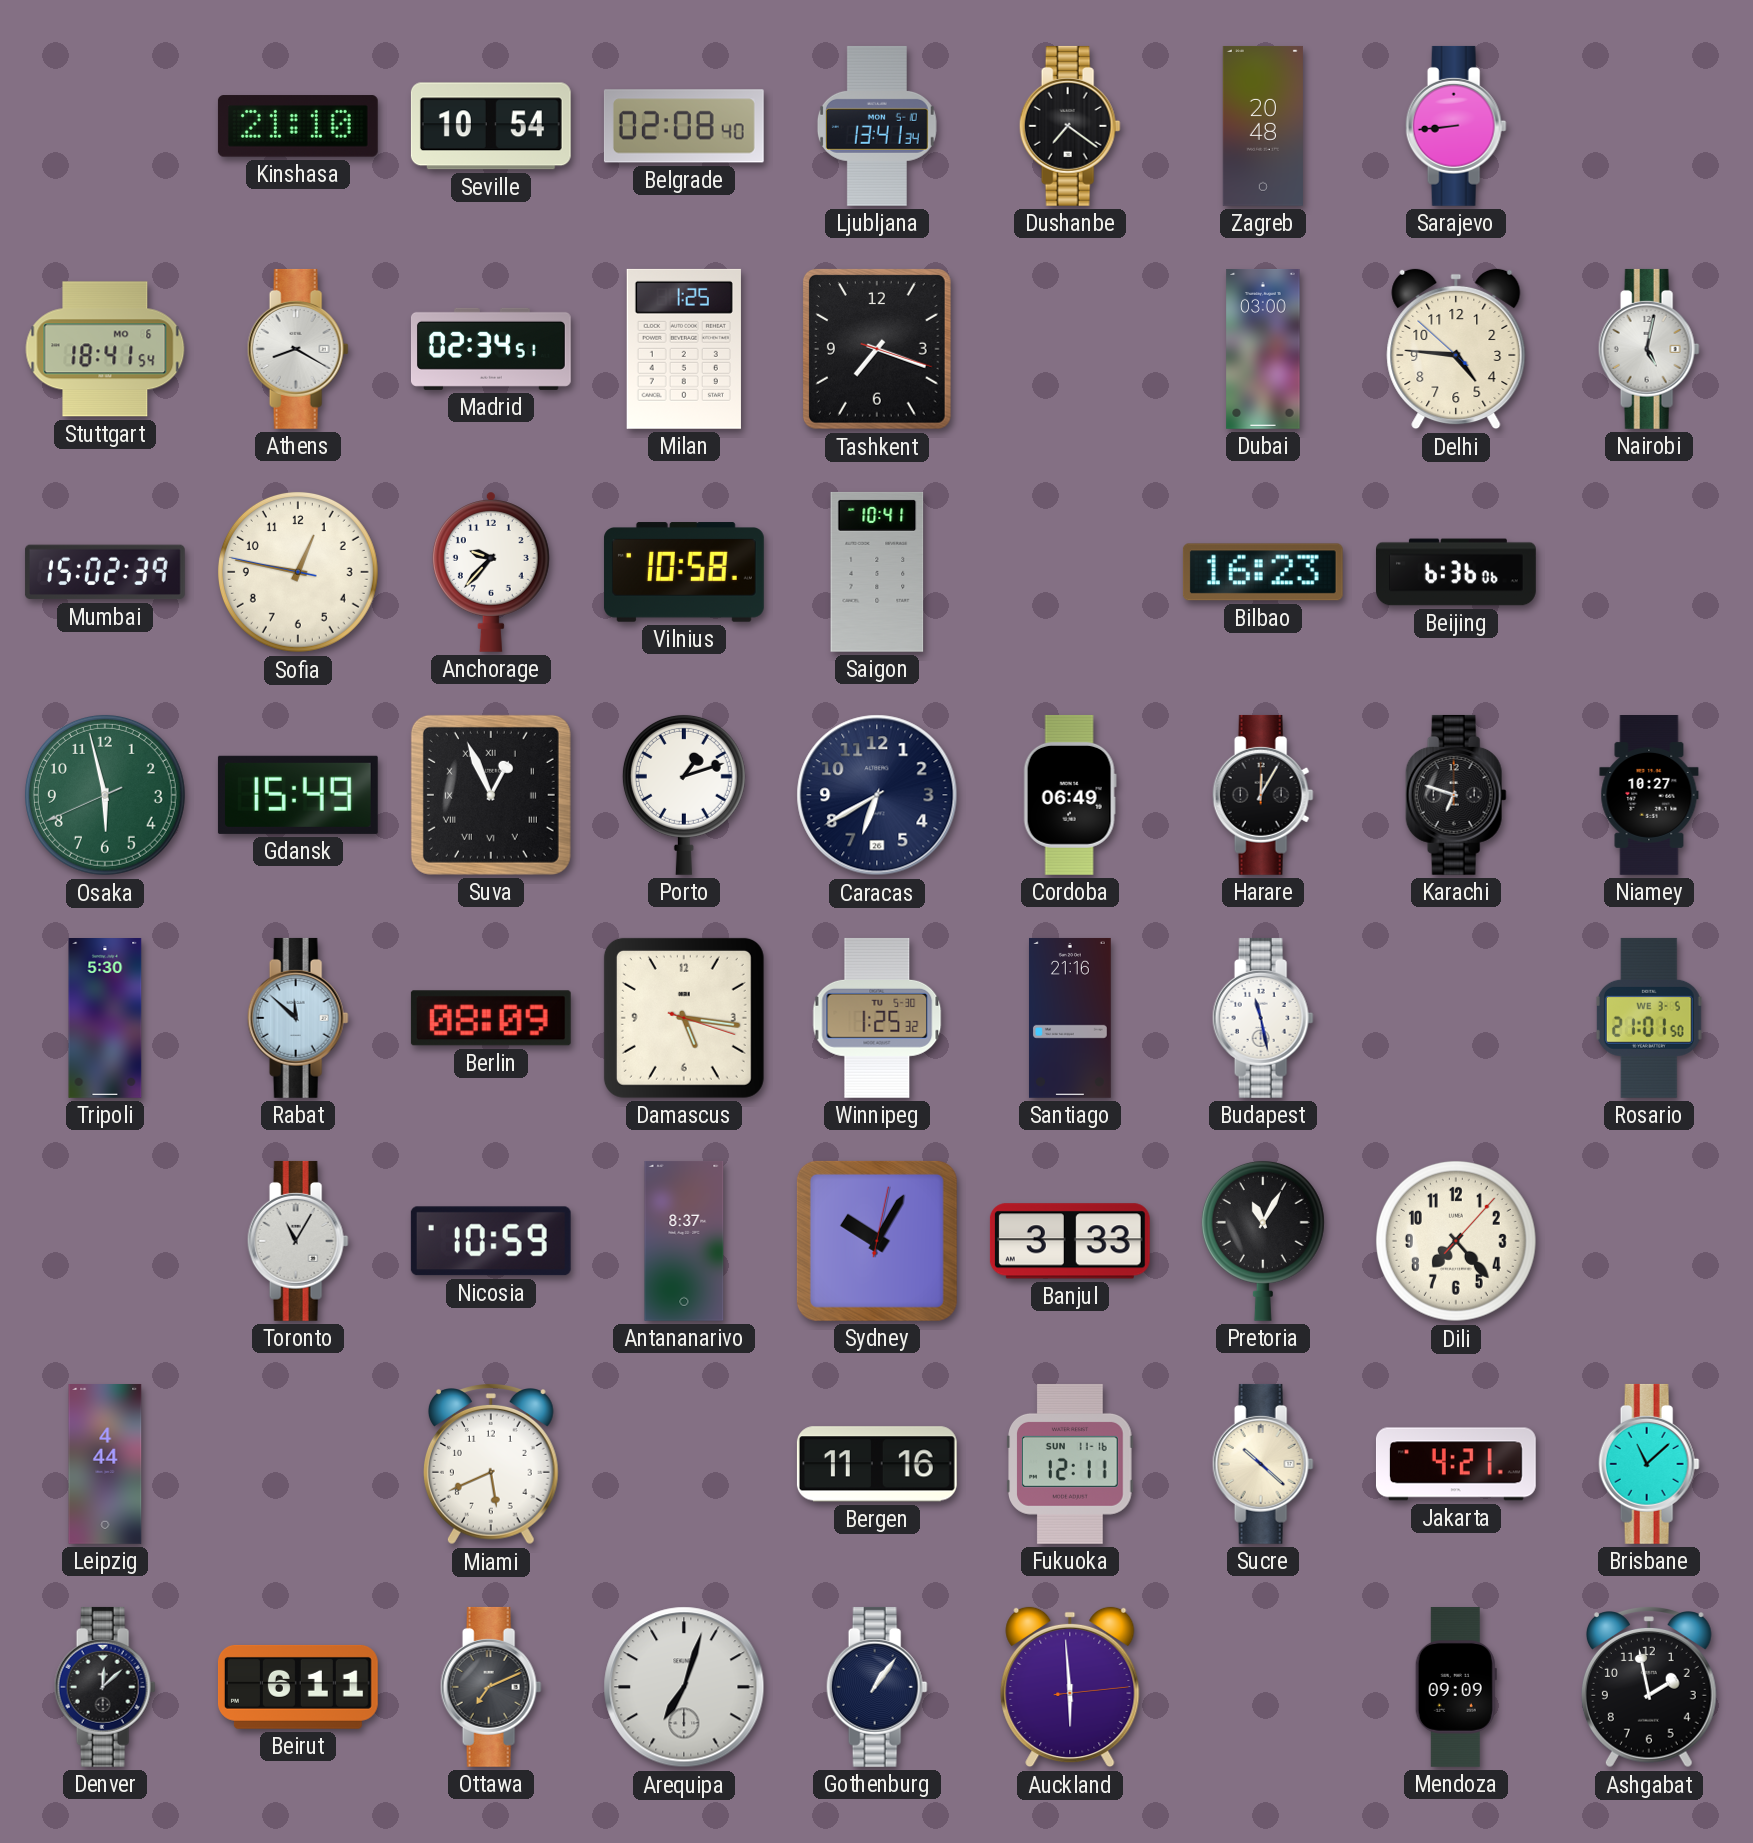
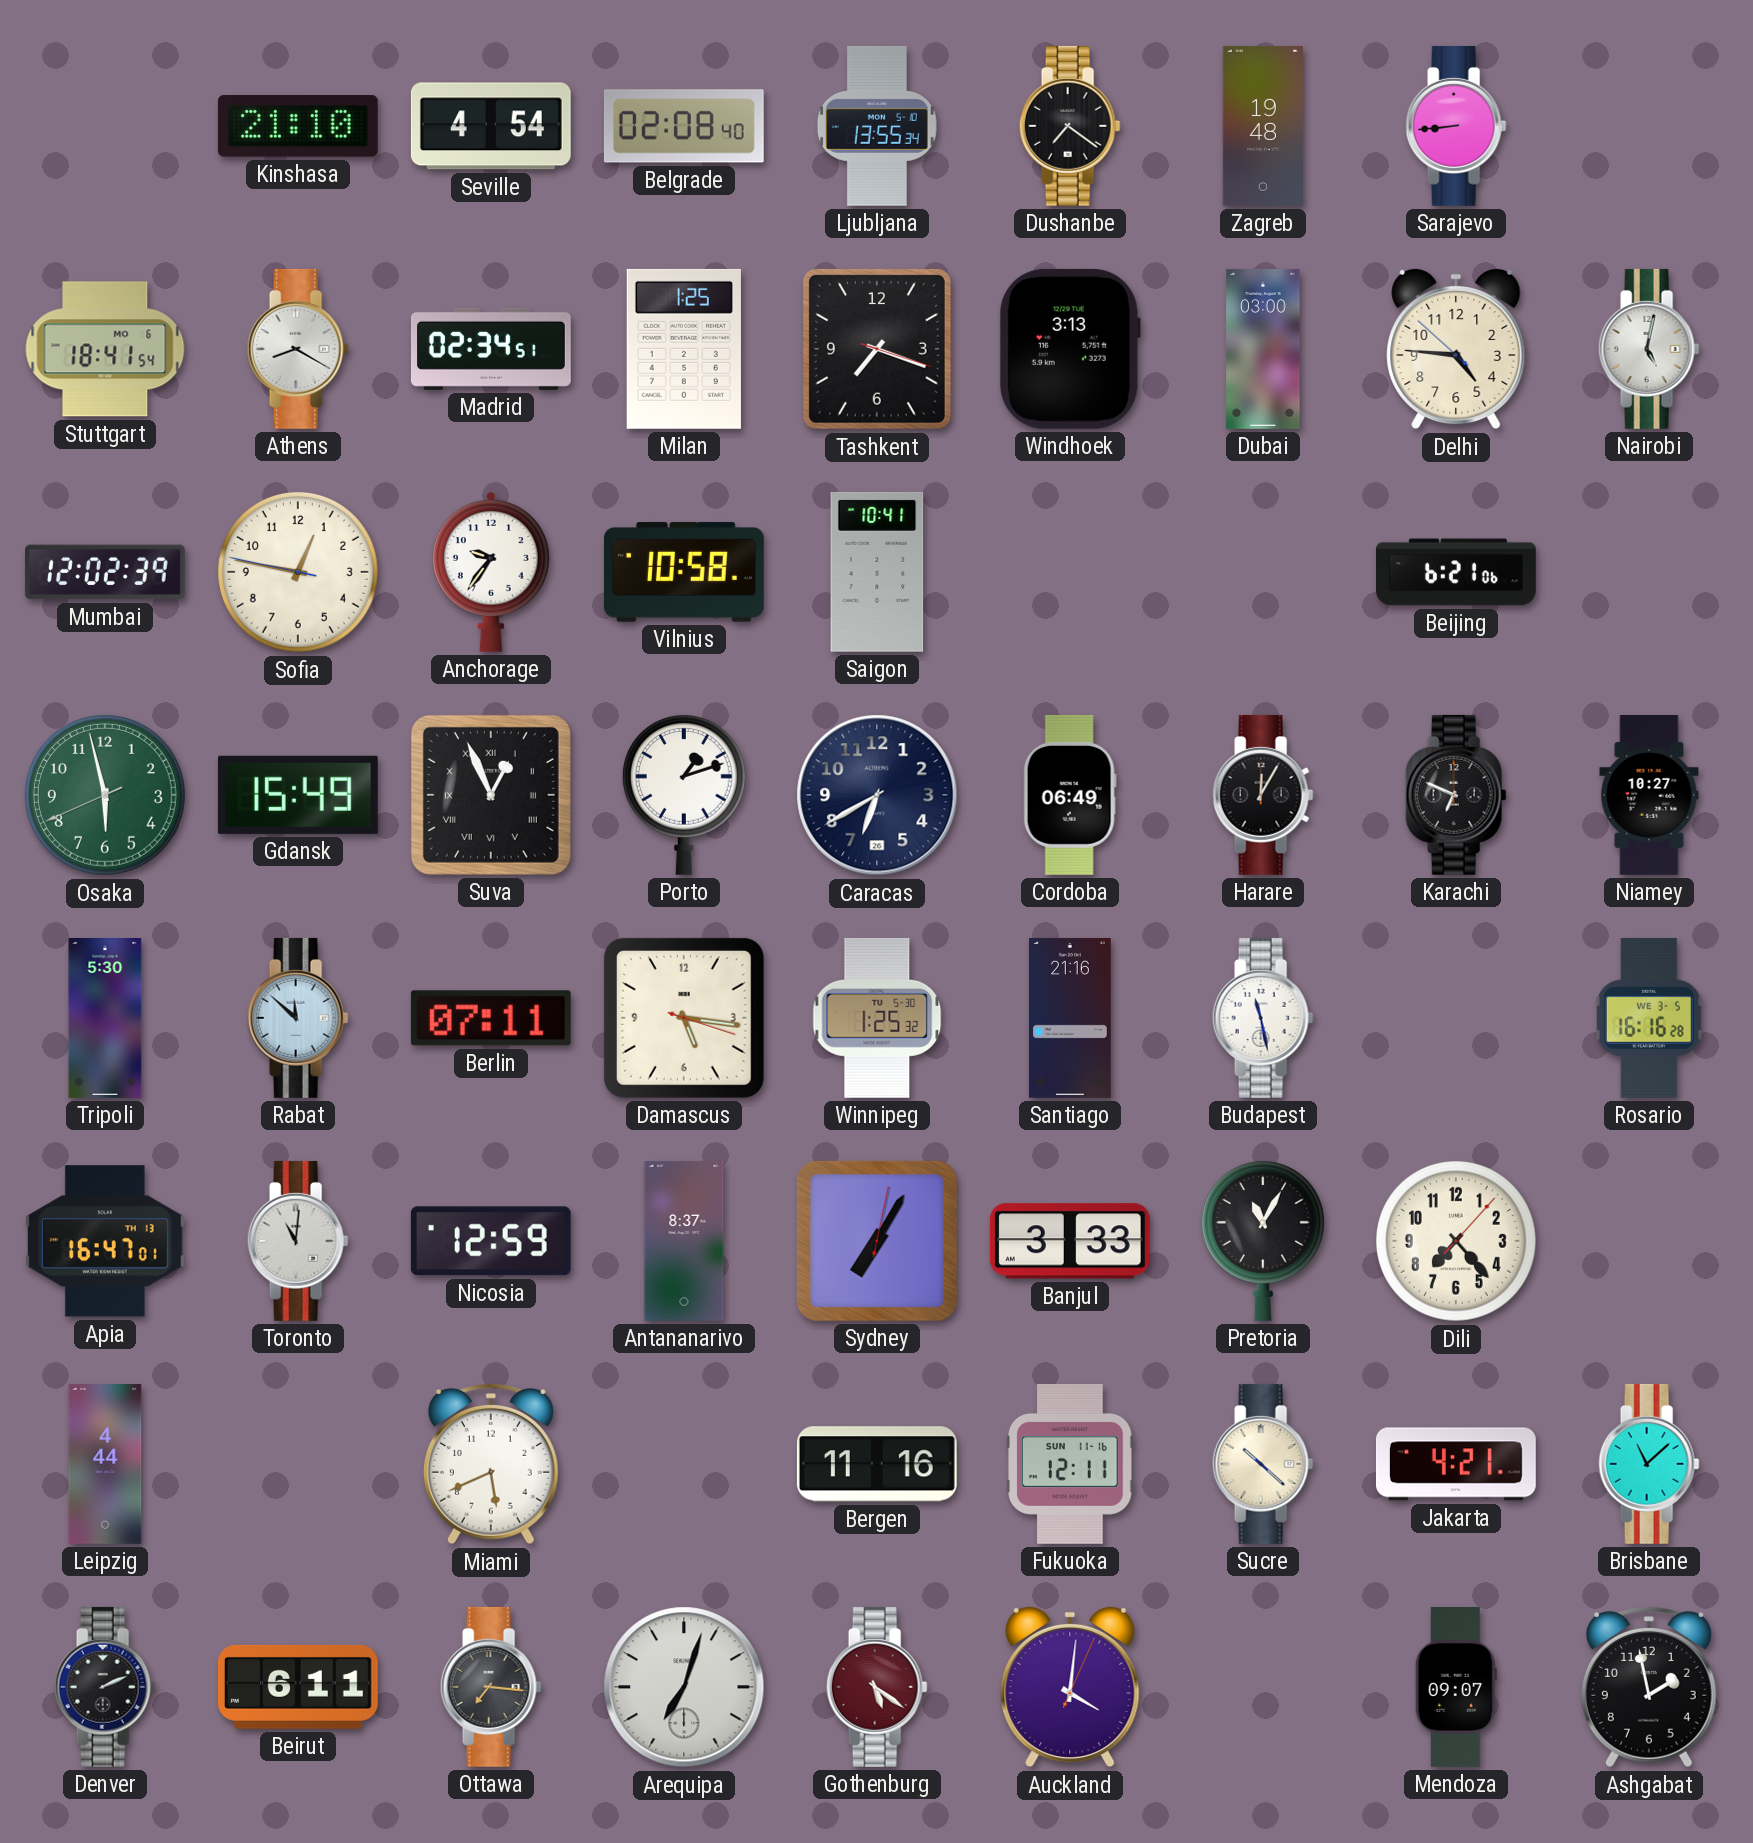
Seville: 10:54 -> 4:54 (491, 126)
Ljubljana: 13:41 -> 13:55 (877, 126)
Zagreb: 20:48 -> 19:48 (1263, 126)
Windhoek: none -> 3:13 (1070, 349)
Mumbai: 15:02 -> 12:02 (105, 572)
Anchorage: 9:37 -> 9:36 (491, 572)
Bilbao: 16:23 -> none (1263, 572)
Beijing: 6:36 -> 6:21 (1457, 572)
Karachi: 6:48 -> 6:49 (1456, 795)
Berlin: 08:09 -> 07:11 (491, 1018)
Rosario: 21:01 -> 16:16 (1649, 1018)
Apia: none -> 16:47 (105, 1241)
Toronto: 11:05 -> 11:01 (298, 1241)
Nicosia: 10:59 -> 12:59 (491, 1241)
Sydney: 10:05 -> 7:05 (877, 1241)
Denver: 12:08 -> 2:11 (105, 1687)
Ottawa: 7:11 -> 7:16 (491, 1687)
Gothenburg: 1:06 -> 5:21 (877, 1687)
Gothenburg dial: navy -> burgundy (877, 1687)
Auckland: 5:59 -> 4:01 (1070, 1687)
Mendoza: 09:09 -> 09:07 (1456, 1688)
